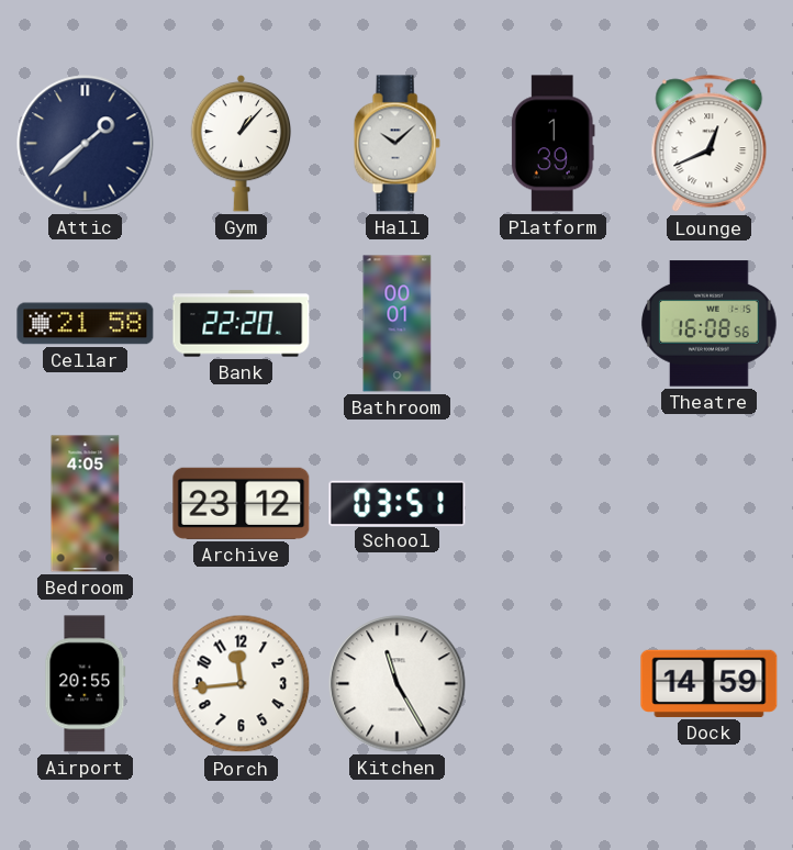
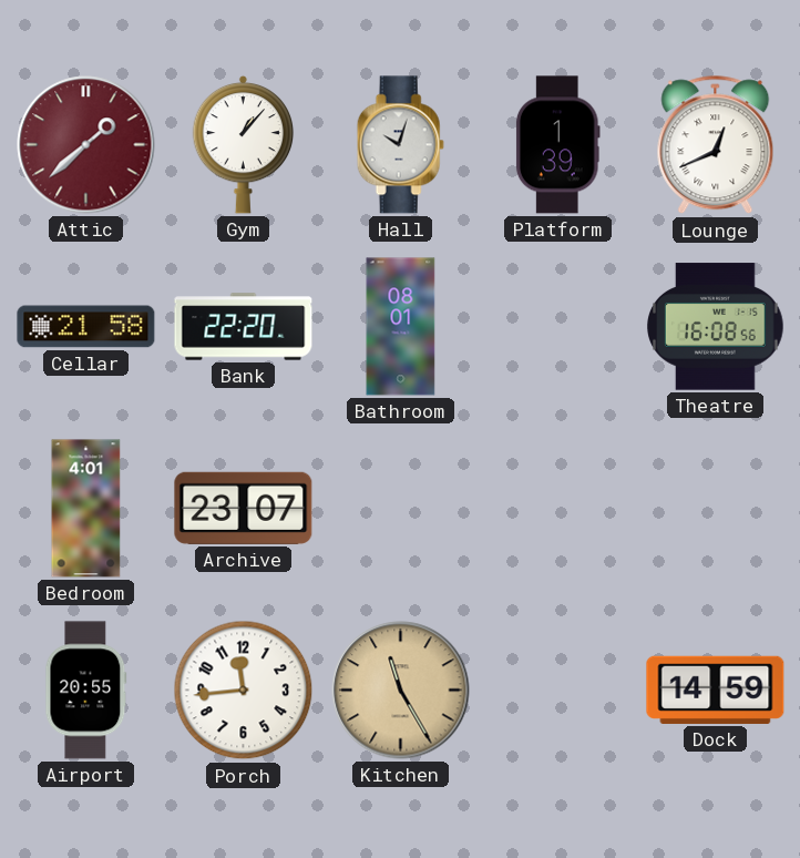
Attic dial: navy -> burgundy (86, 145)
Hall: 10:08 -> 10:03 (400, 145)
Bathroom: 00:01 -> 08:01 (401, 327)
Bedroom: 4:05 -> 4:01 (86, 509)
Archive: 23:12 -> 23:07 (244, 508)
School: 03:51 -> none (398, 503)
Kitchen dial: white -> champagne (401, 691)
